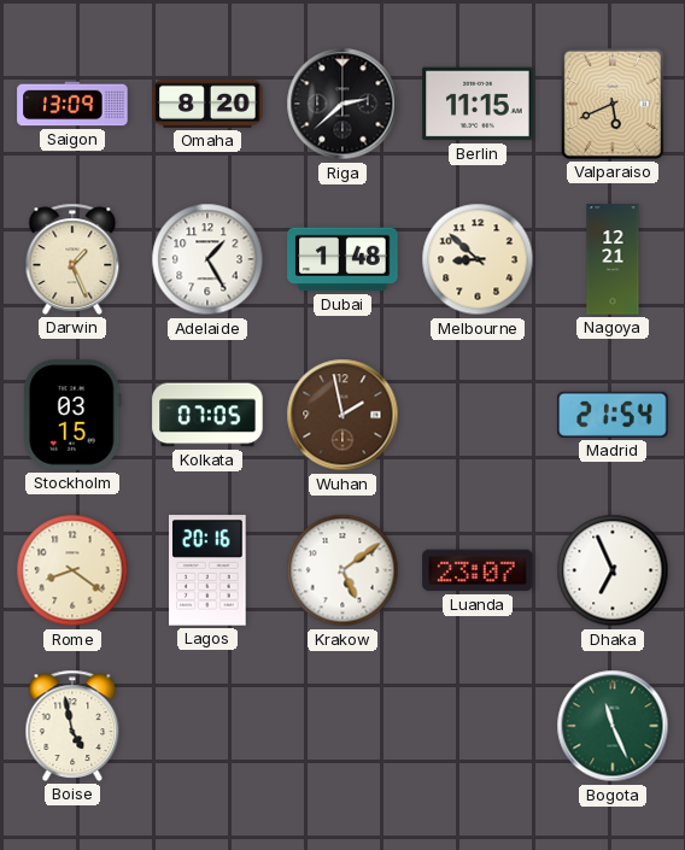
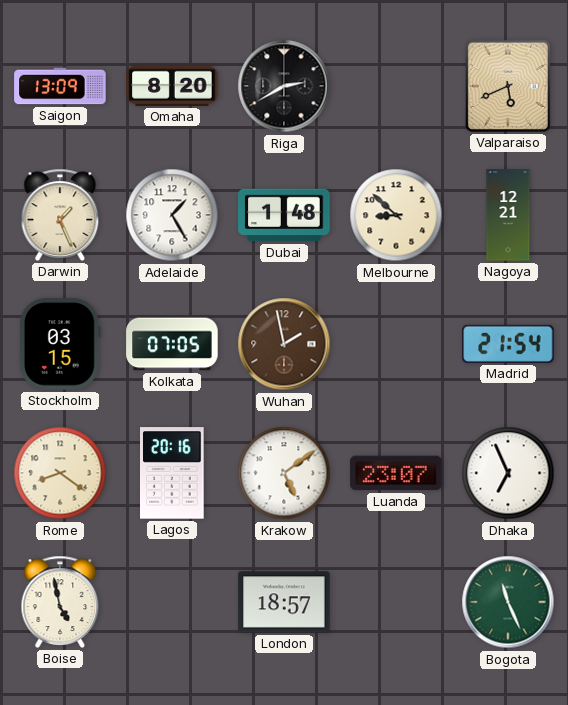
Riga: 2:38 -> 2:40 (284, 86)
Berlin: 11:15 -> none (478, 104)
London: none -> 18:57 (284, 602)
